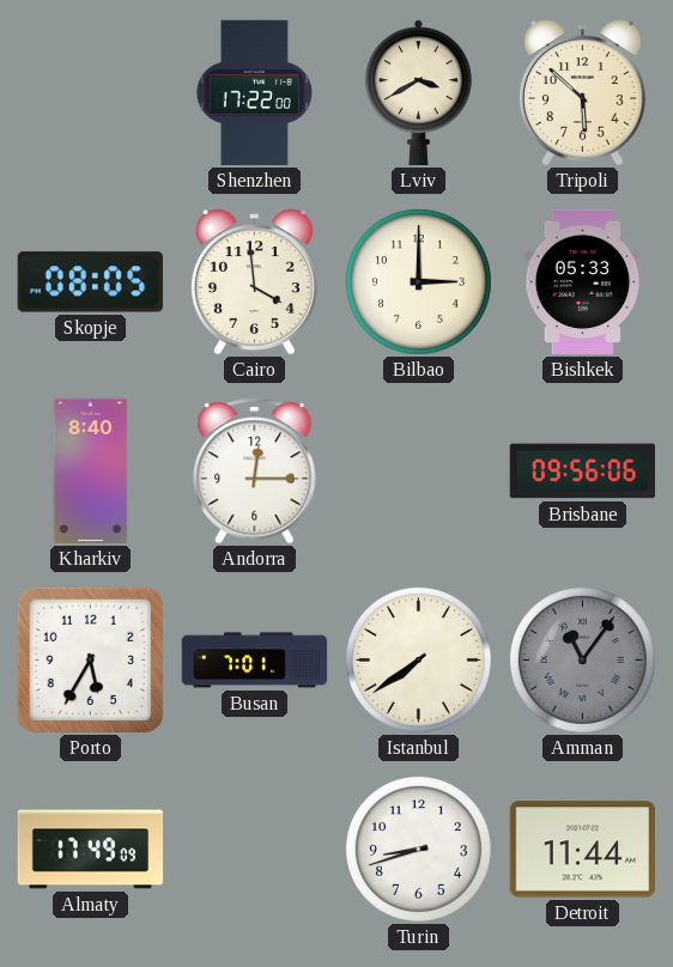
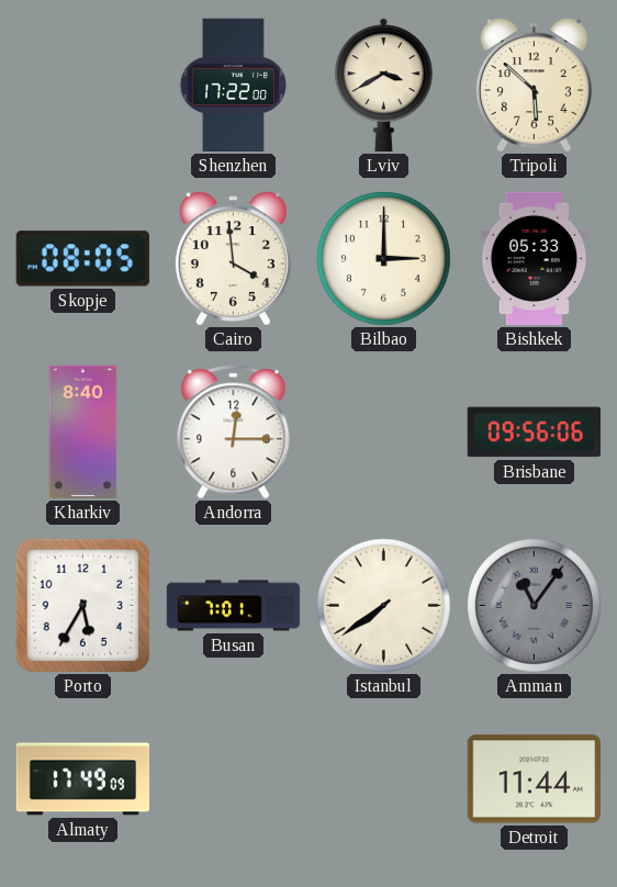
Turin: 8:42 -> none (418, 849)
